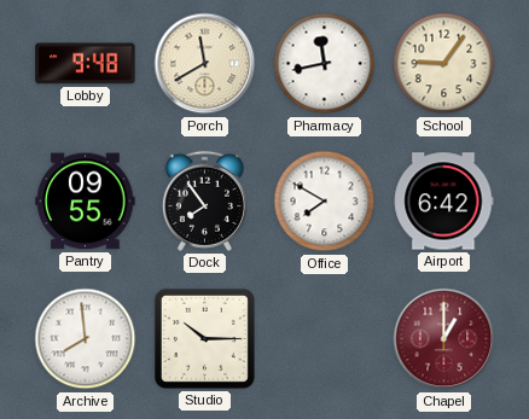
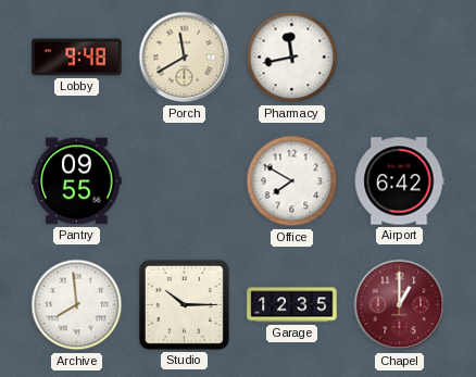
School: 9:06 -> none (444, 64)
Dock: 7:54 -> none (204, 200)
Garage: none -> 12:35 (292, 305)
